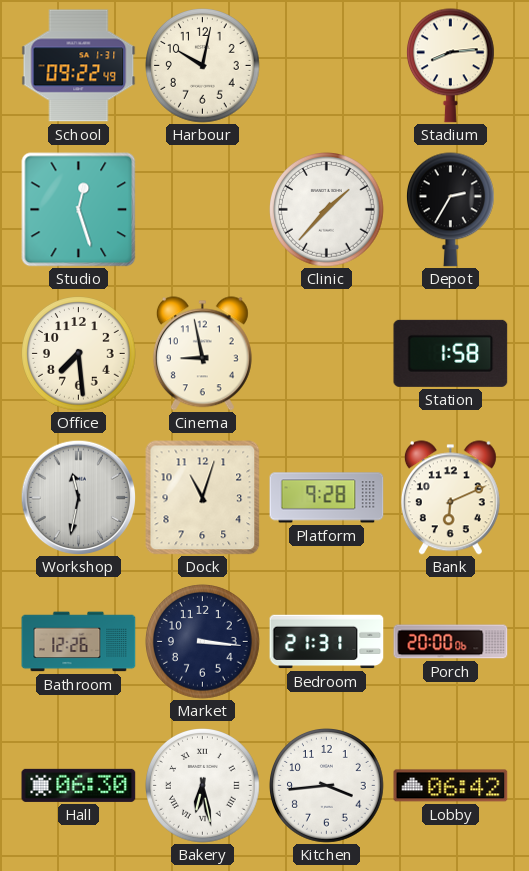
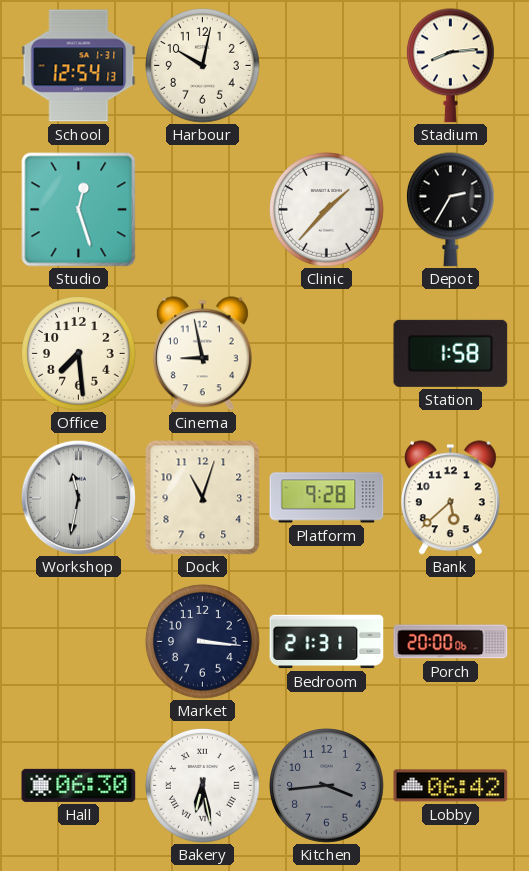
School: 09:22 -> 12:54 (79, 66)
Bank: 6:11 -> 5:38 (450, 498)
Bathroom: 12:26 -> none (79, 642)
Kitchen dial: white -> grey (327, 786)
